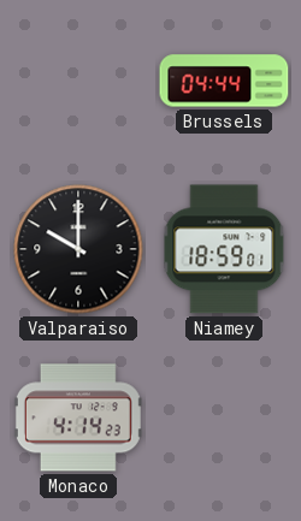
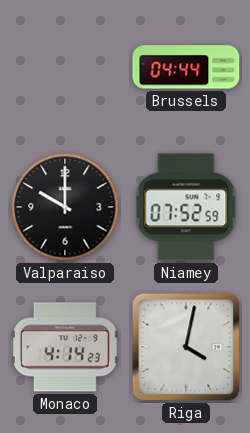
Niamey: 18:59 -> 07:52 (186, 207)
Riga: none -> 4:02 (186, 347)
